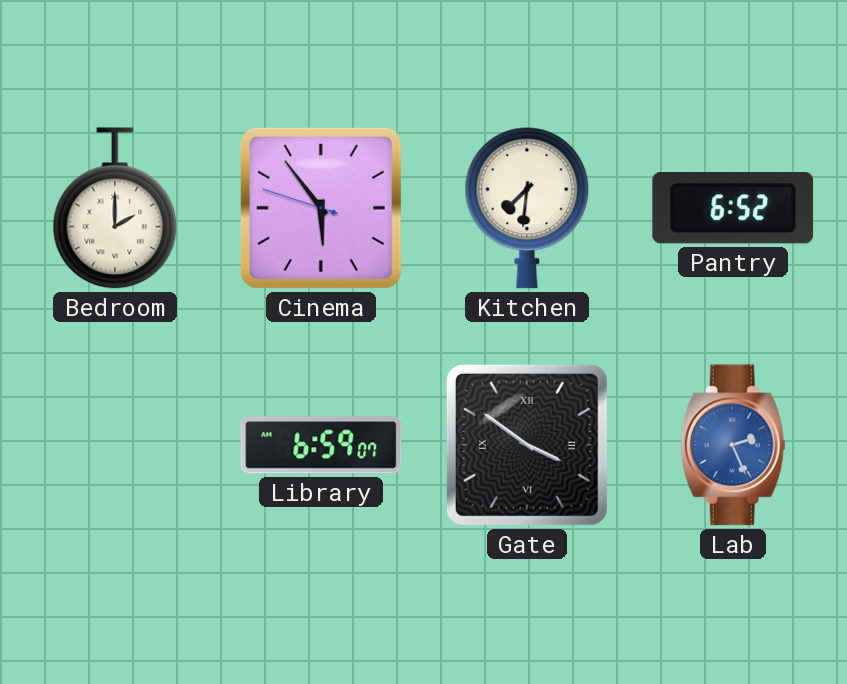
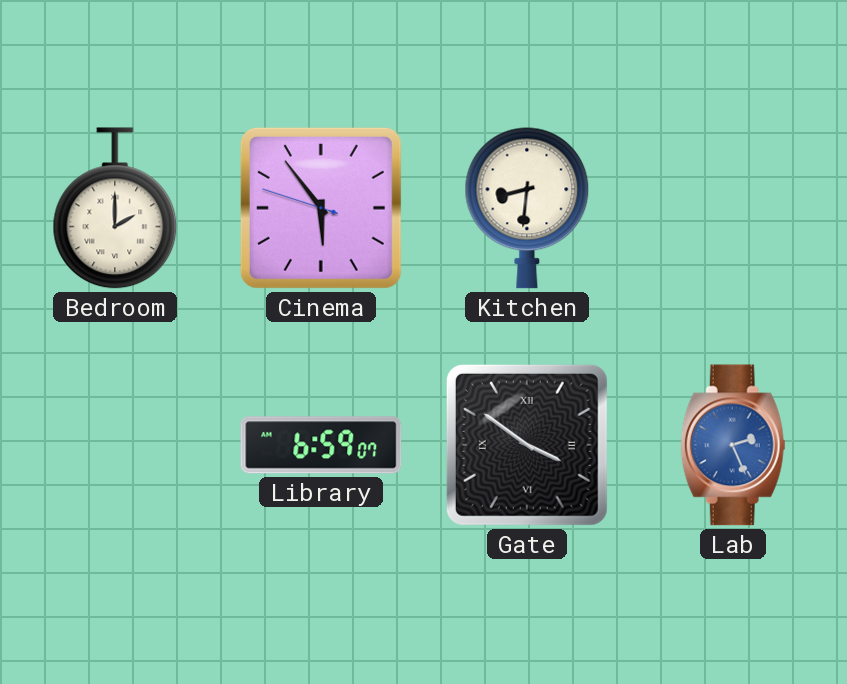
Kitchen: 7:31 -> 8:31 (527, 208)
Pantry: 6:52 -> none (733, 208)
